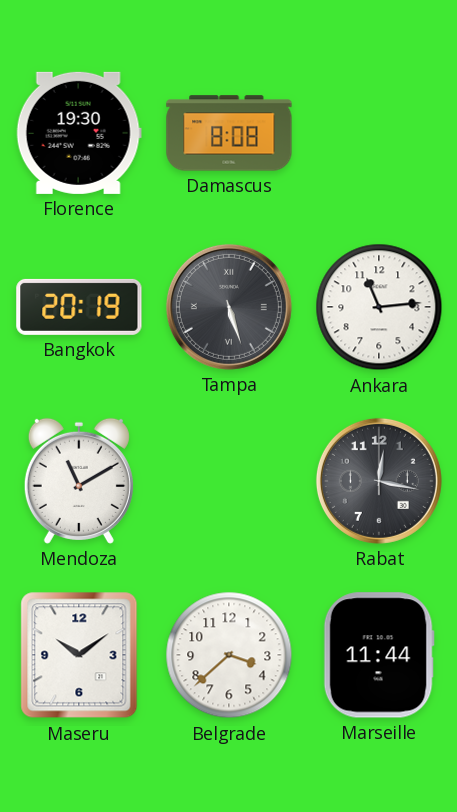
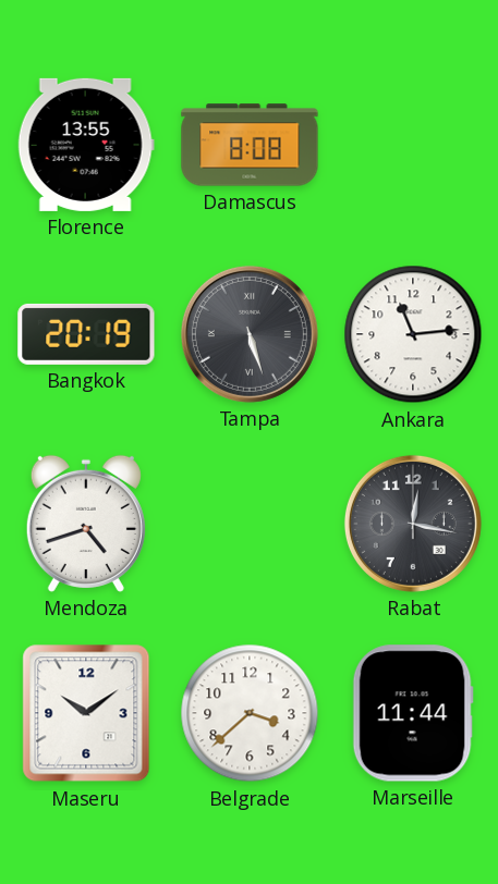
Florence: 19:30 -> 13:55 (86, 145)
Mendoza: 11:10 -> 4:42 (86, 524)
